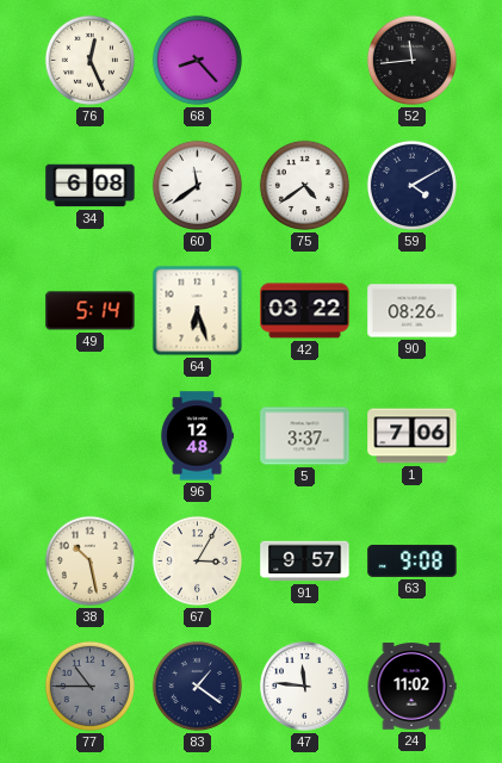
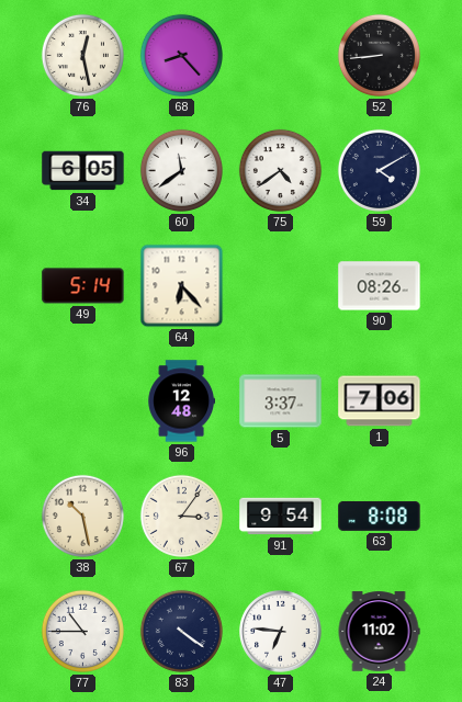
76: 12:26 -> 12:28 (82, 55)
52: 11:44 -> 8:44 (379, 55)
34: 6:08 -> 6:05 (83, 171)
64: 6:27 -> 6:23 (182, 286)
42: 03:22 -> none (305, 311)
67: 3:05 -> 3:06 (181, 516)
91: 9:57 -> 9:54 (281, 517)
63: 9:08 -> 8:08 (380, 516)
77 dial: grey -> white (82, 631)
83: 1:21 -> 4:21 (181, 631)
47: 11:46 -> 6:46 (281, 632)
